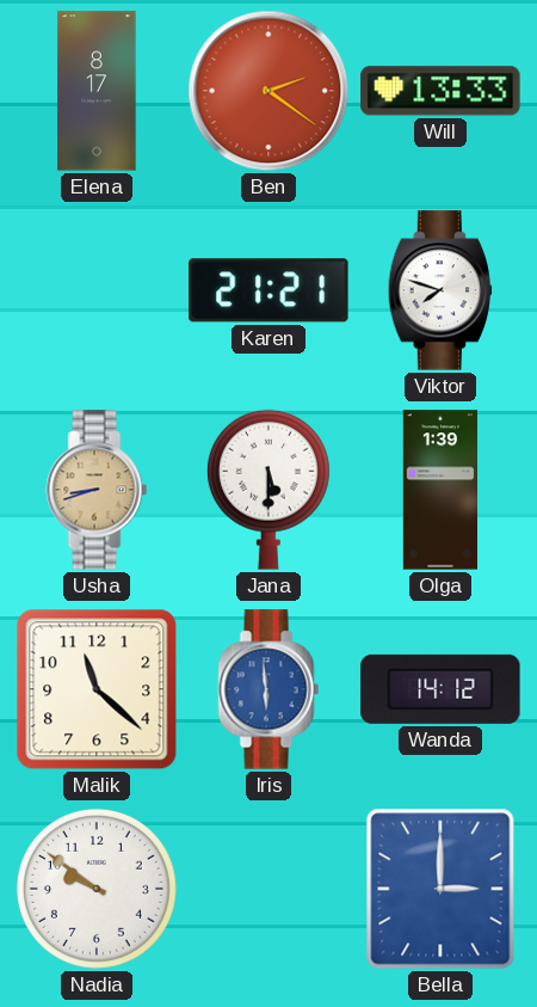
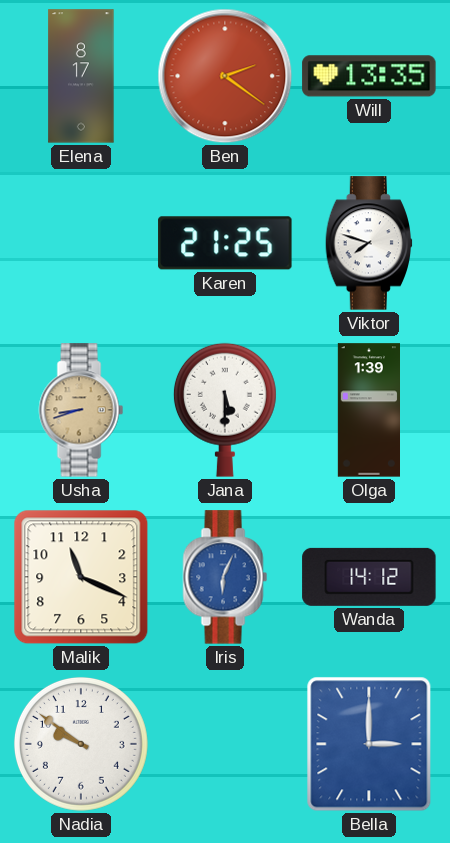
Will: 13:33 -> 13:35 (369, 76)
Karen: 21:21 -> 21:25 (225, 243)
Malik: 11:22 -> 11:19 (81, 577)
Iris: 5:59 -> 6:04 (225, 577)
